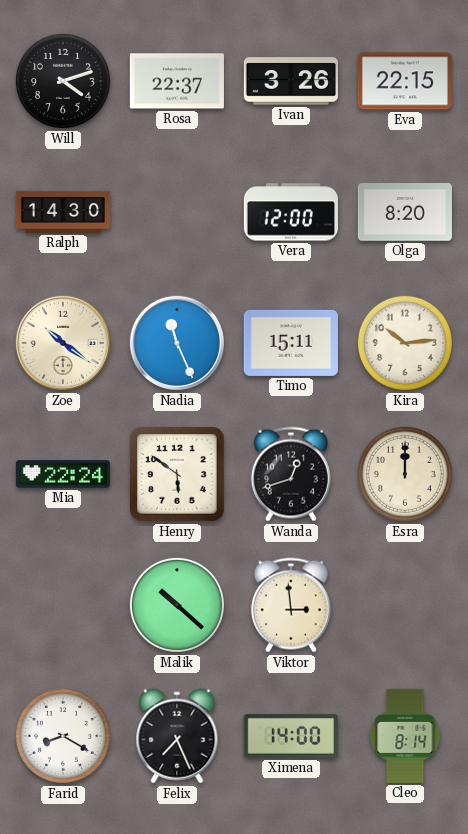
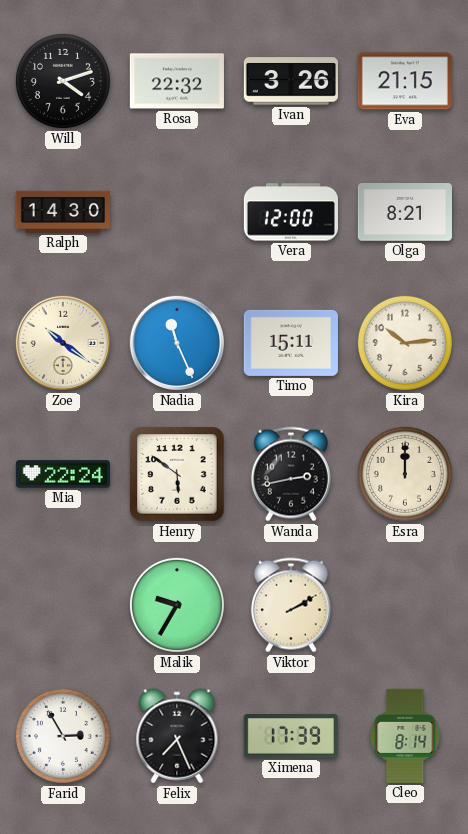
Rosa: 22:37 -> 22:32 (177, 81)
Eva: 22:15 -> 21:15 (405, 81)
Olga: 8:20 -> 8:21 (405, 213)
Wanda: 12:42 -> 2:43 (291, 474)
Malik: 10:22 -> 9:35 (177, 605)
Viktor: 2:59 -> 2:10 (291, 605)
Farid: 8:20 -> 2:55 (63, 736)
Ximena: 14:00 -> 17:39 (291, 736)
